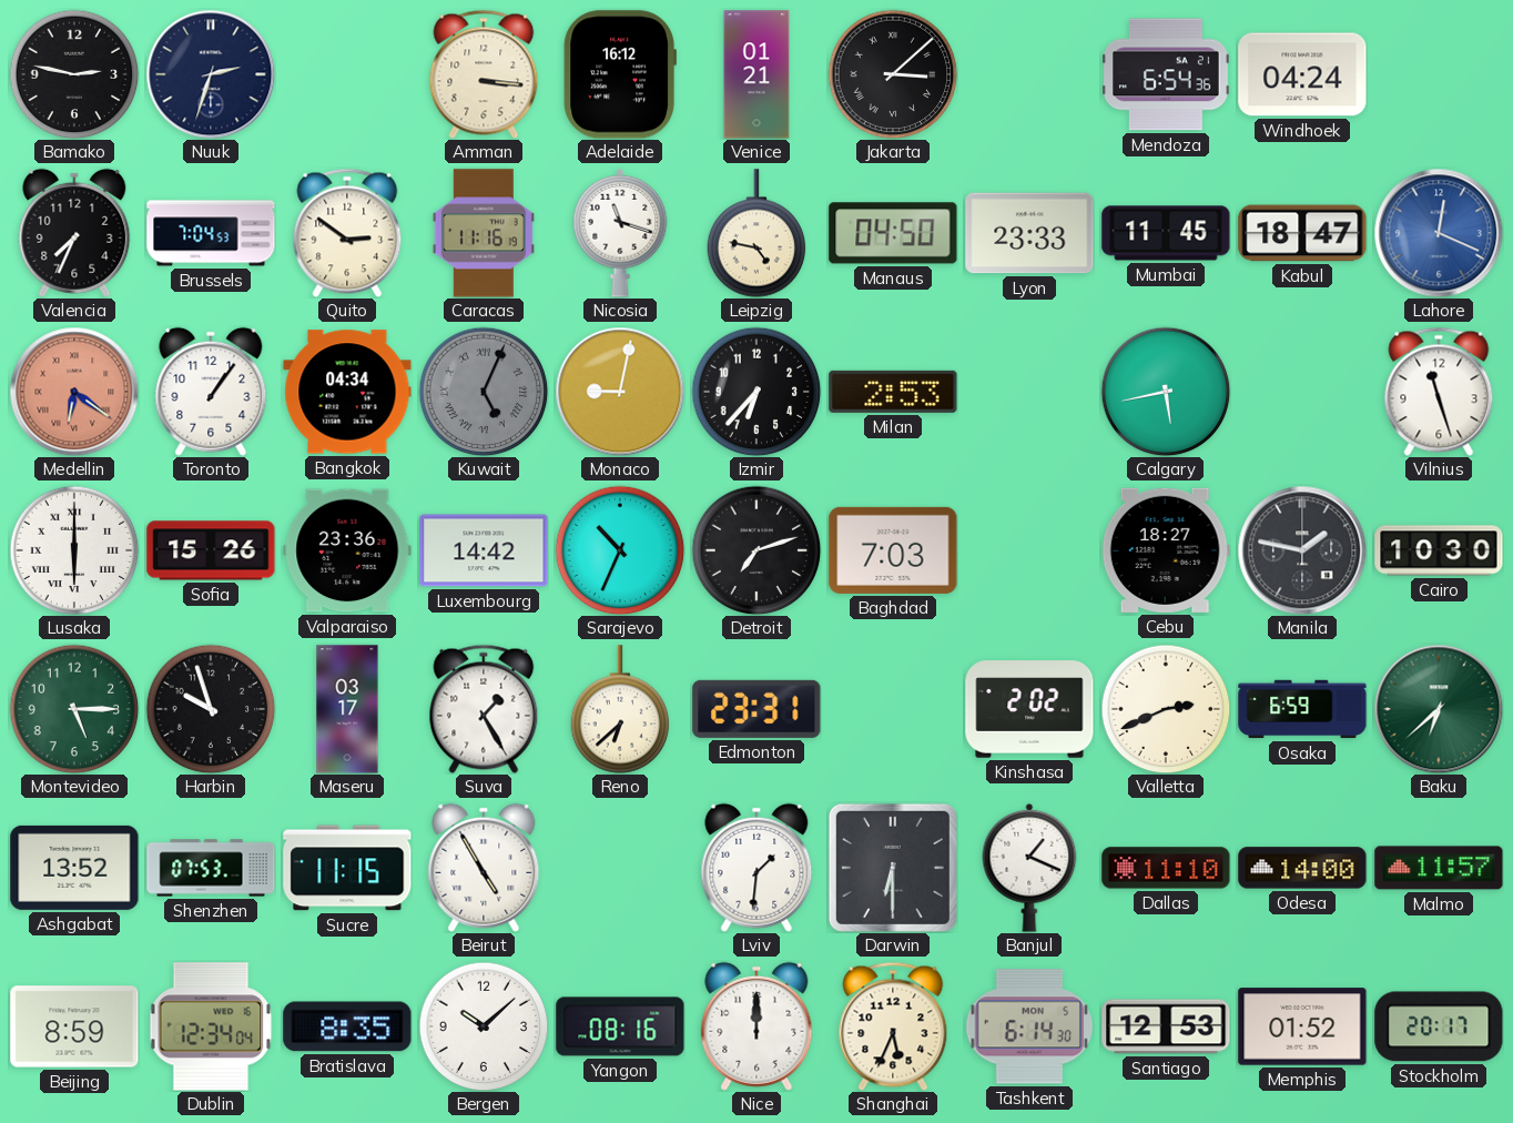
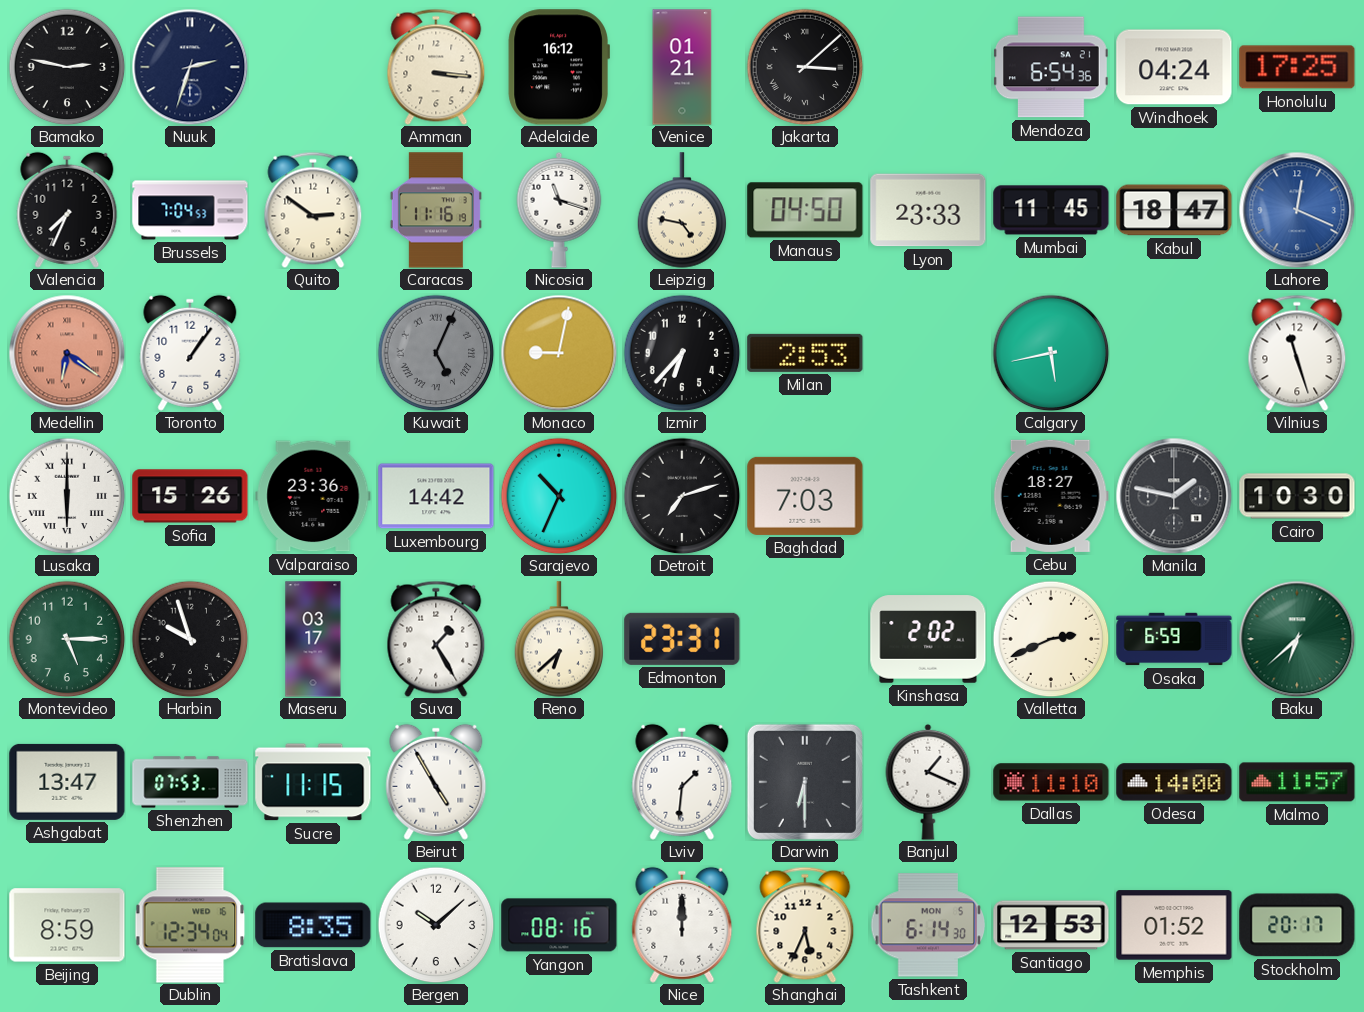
Honolulu: none -> 17:25 (1297, 67)
Bangkok: 04:34 -> none (347, 392)
Ashgabat: 13:52 -> 13:47 (67, 782)
